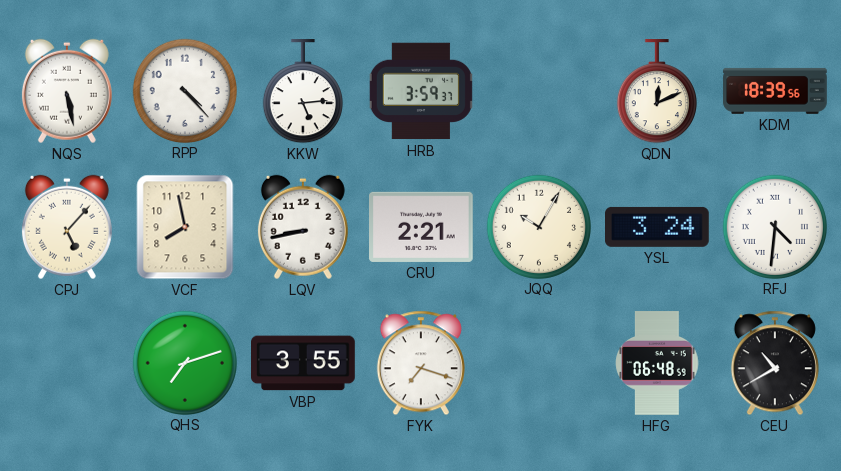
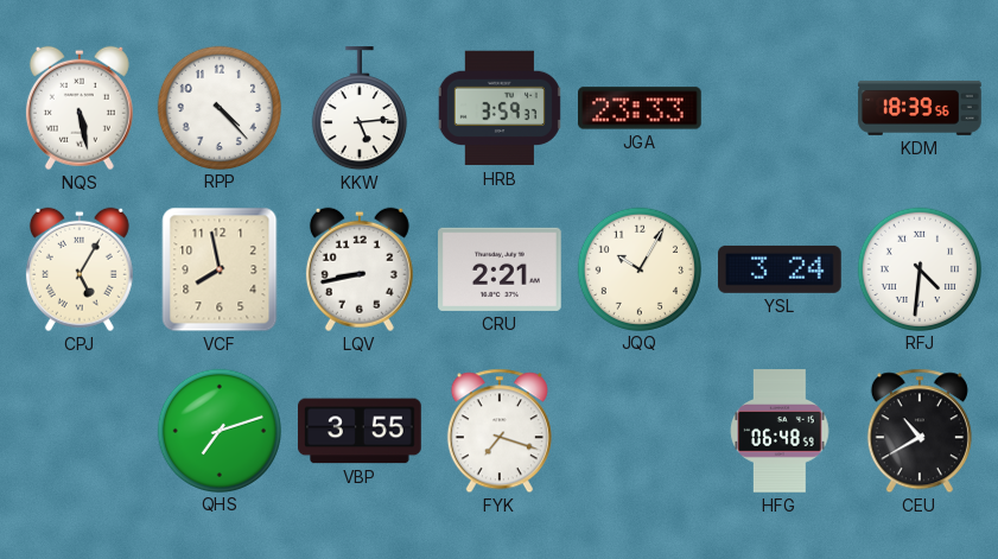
JGA: none -> 23:33 (641, 108)
QDN: 12:11 -> none (657, 92)
CPJ: 5:07 -> 5:05 (80, 269)
